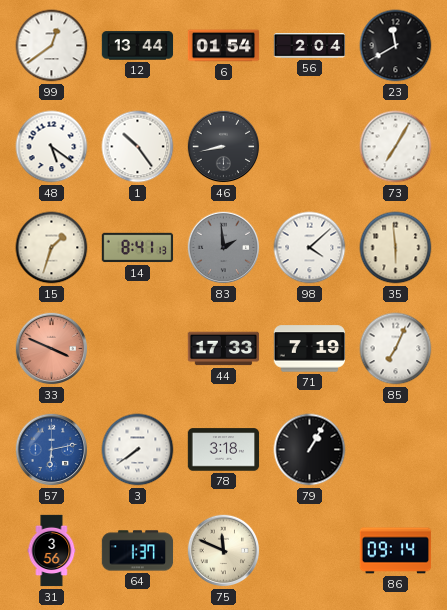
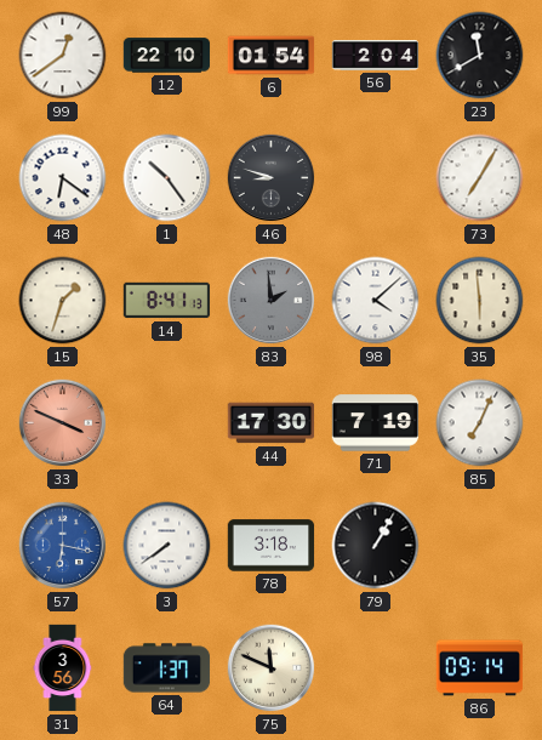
12: 13:44 -> 22:10 (167, 56)
48: 5:21 -> 6:21 (63, 178)
46: 8:43 -> 8:48 (272, 178)
44: 17:33 -> 17:30 (272, 423)
57: 6:13 -> 6:17 (63, 546)
